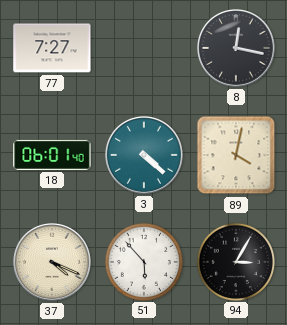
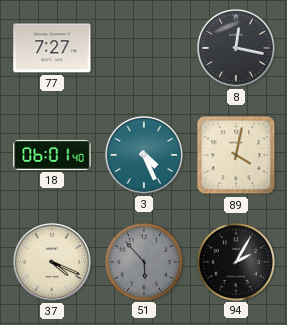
3: 4:22 -> 4:26 (144, 155)
51 dial: white -> grey (143, 261)
94: 3:05 -> 2:05 (235, 261)
